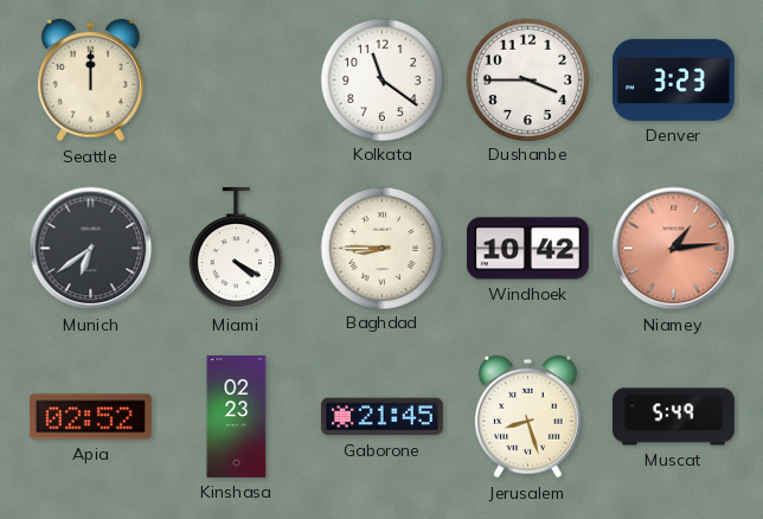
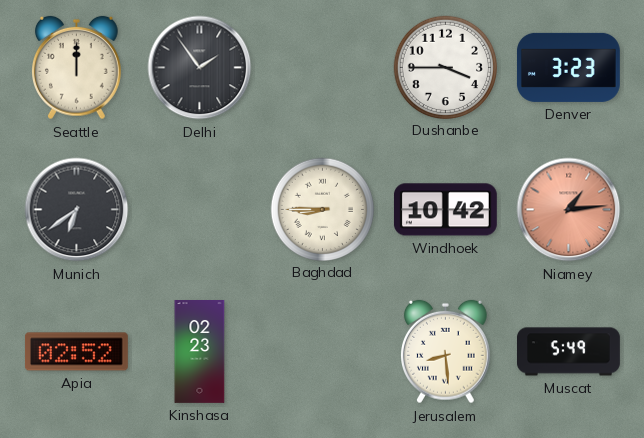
Delhi: none -> 1:54 (200, 68)
Kolkata: 11:21 -> none (381, 79)
Miami: 4:20 -> none (236, 249)
Gaborone: 21:45 -> none (381, 417)
Jerusalem: 8:27 -> 8:29 (446, 352)
